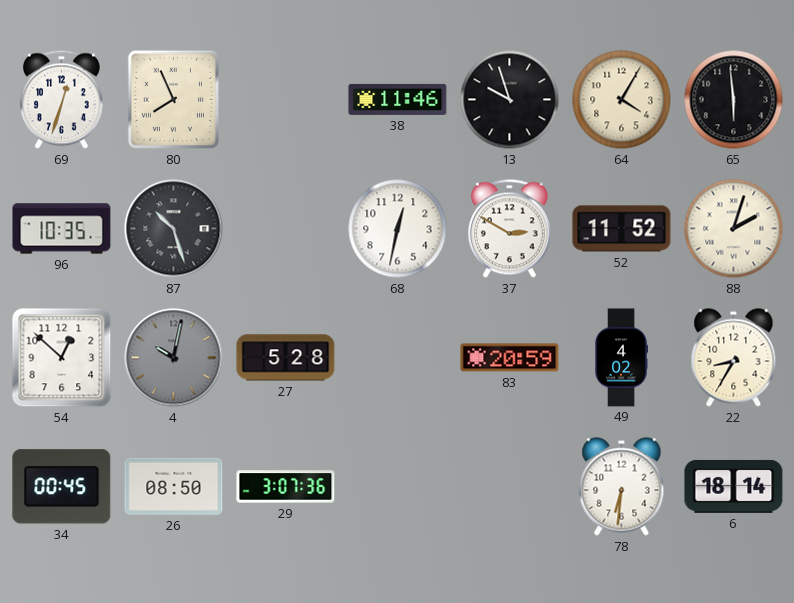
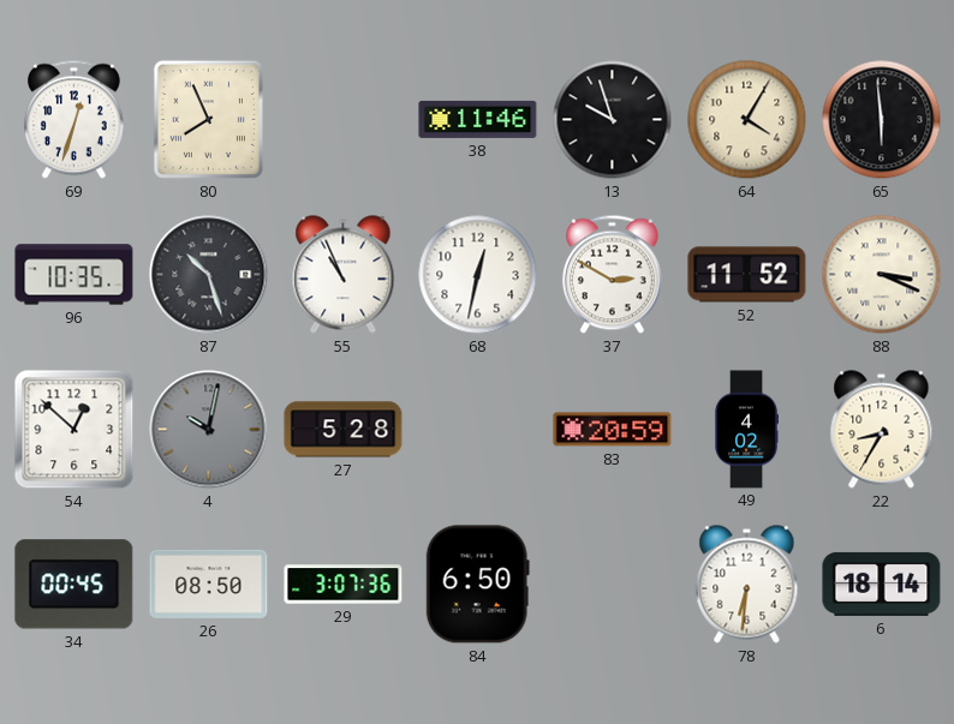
55: none -> 10:56 (344, 275)
88: 2:03 -> 3:19 (882, 275)
84: none -> 6:50 (477, 585)
